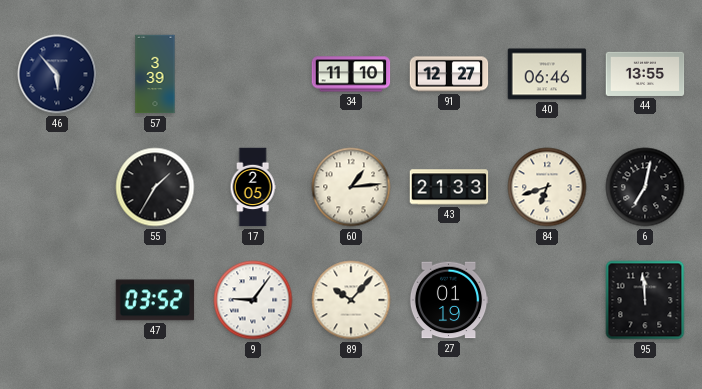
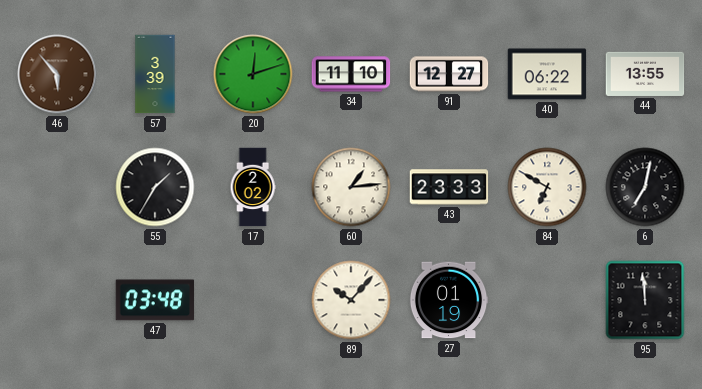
46 dial: navy -> brown (57, 74)
20: none -> 12:12 (253, 74)
40: 06:46 -> 06:22 (547, 74)
17: 2:05 -> 2:02 (253, 187)
43: 21:33 -> 23:33 (449, 187)
84: 6:42 -> 6:50 (547, 187)
47: 03:52 -> 03:48 (155, 300)
9: 9:06 -> none (253, 300)
